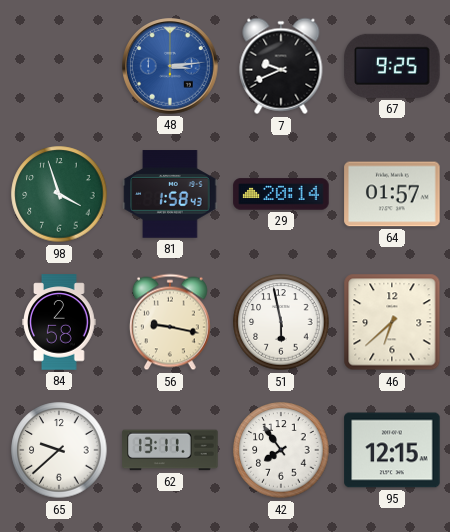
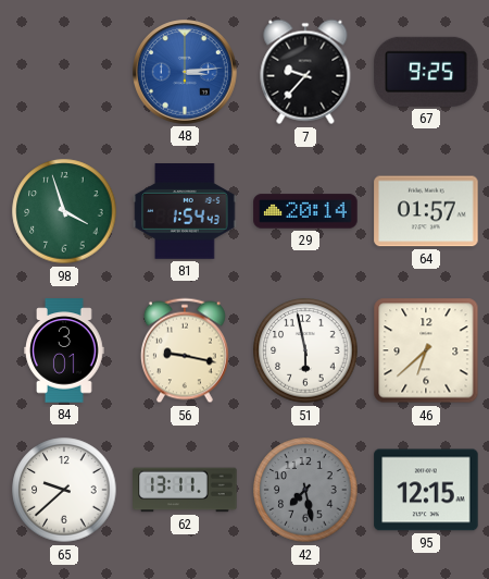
7: 9:41 -> 9:37 (305, 72)
81: 1:58 -> 1:54 (185, 211)
84: 2:58 -> 3:01 (65, 350)
42: 7:54 -> 7:28 (305, 490)
42 dial: white -> grey (305, 490)
